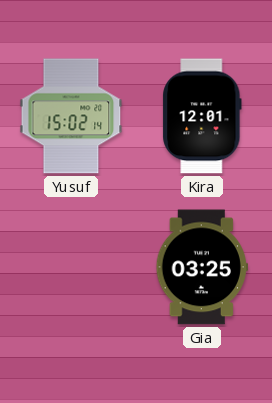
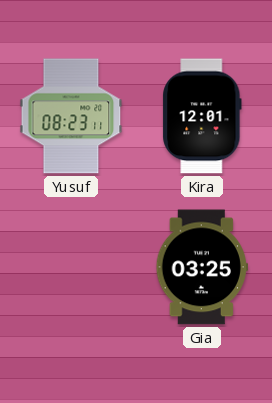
Yusuf: 15:02 -> 08:23 (71, 116)
